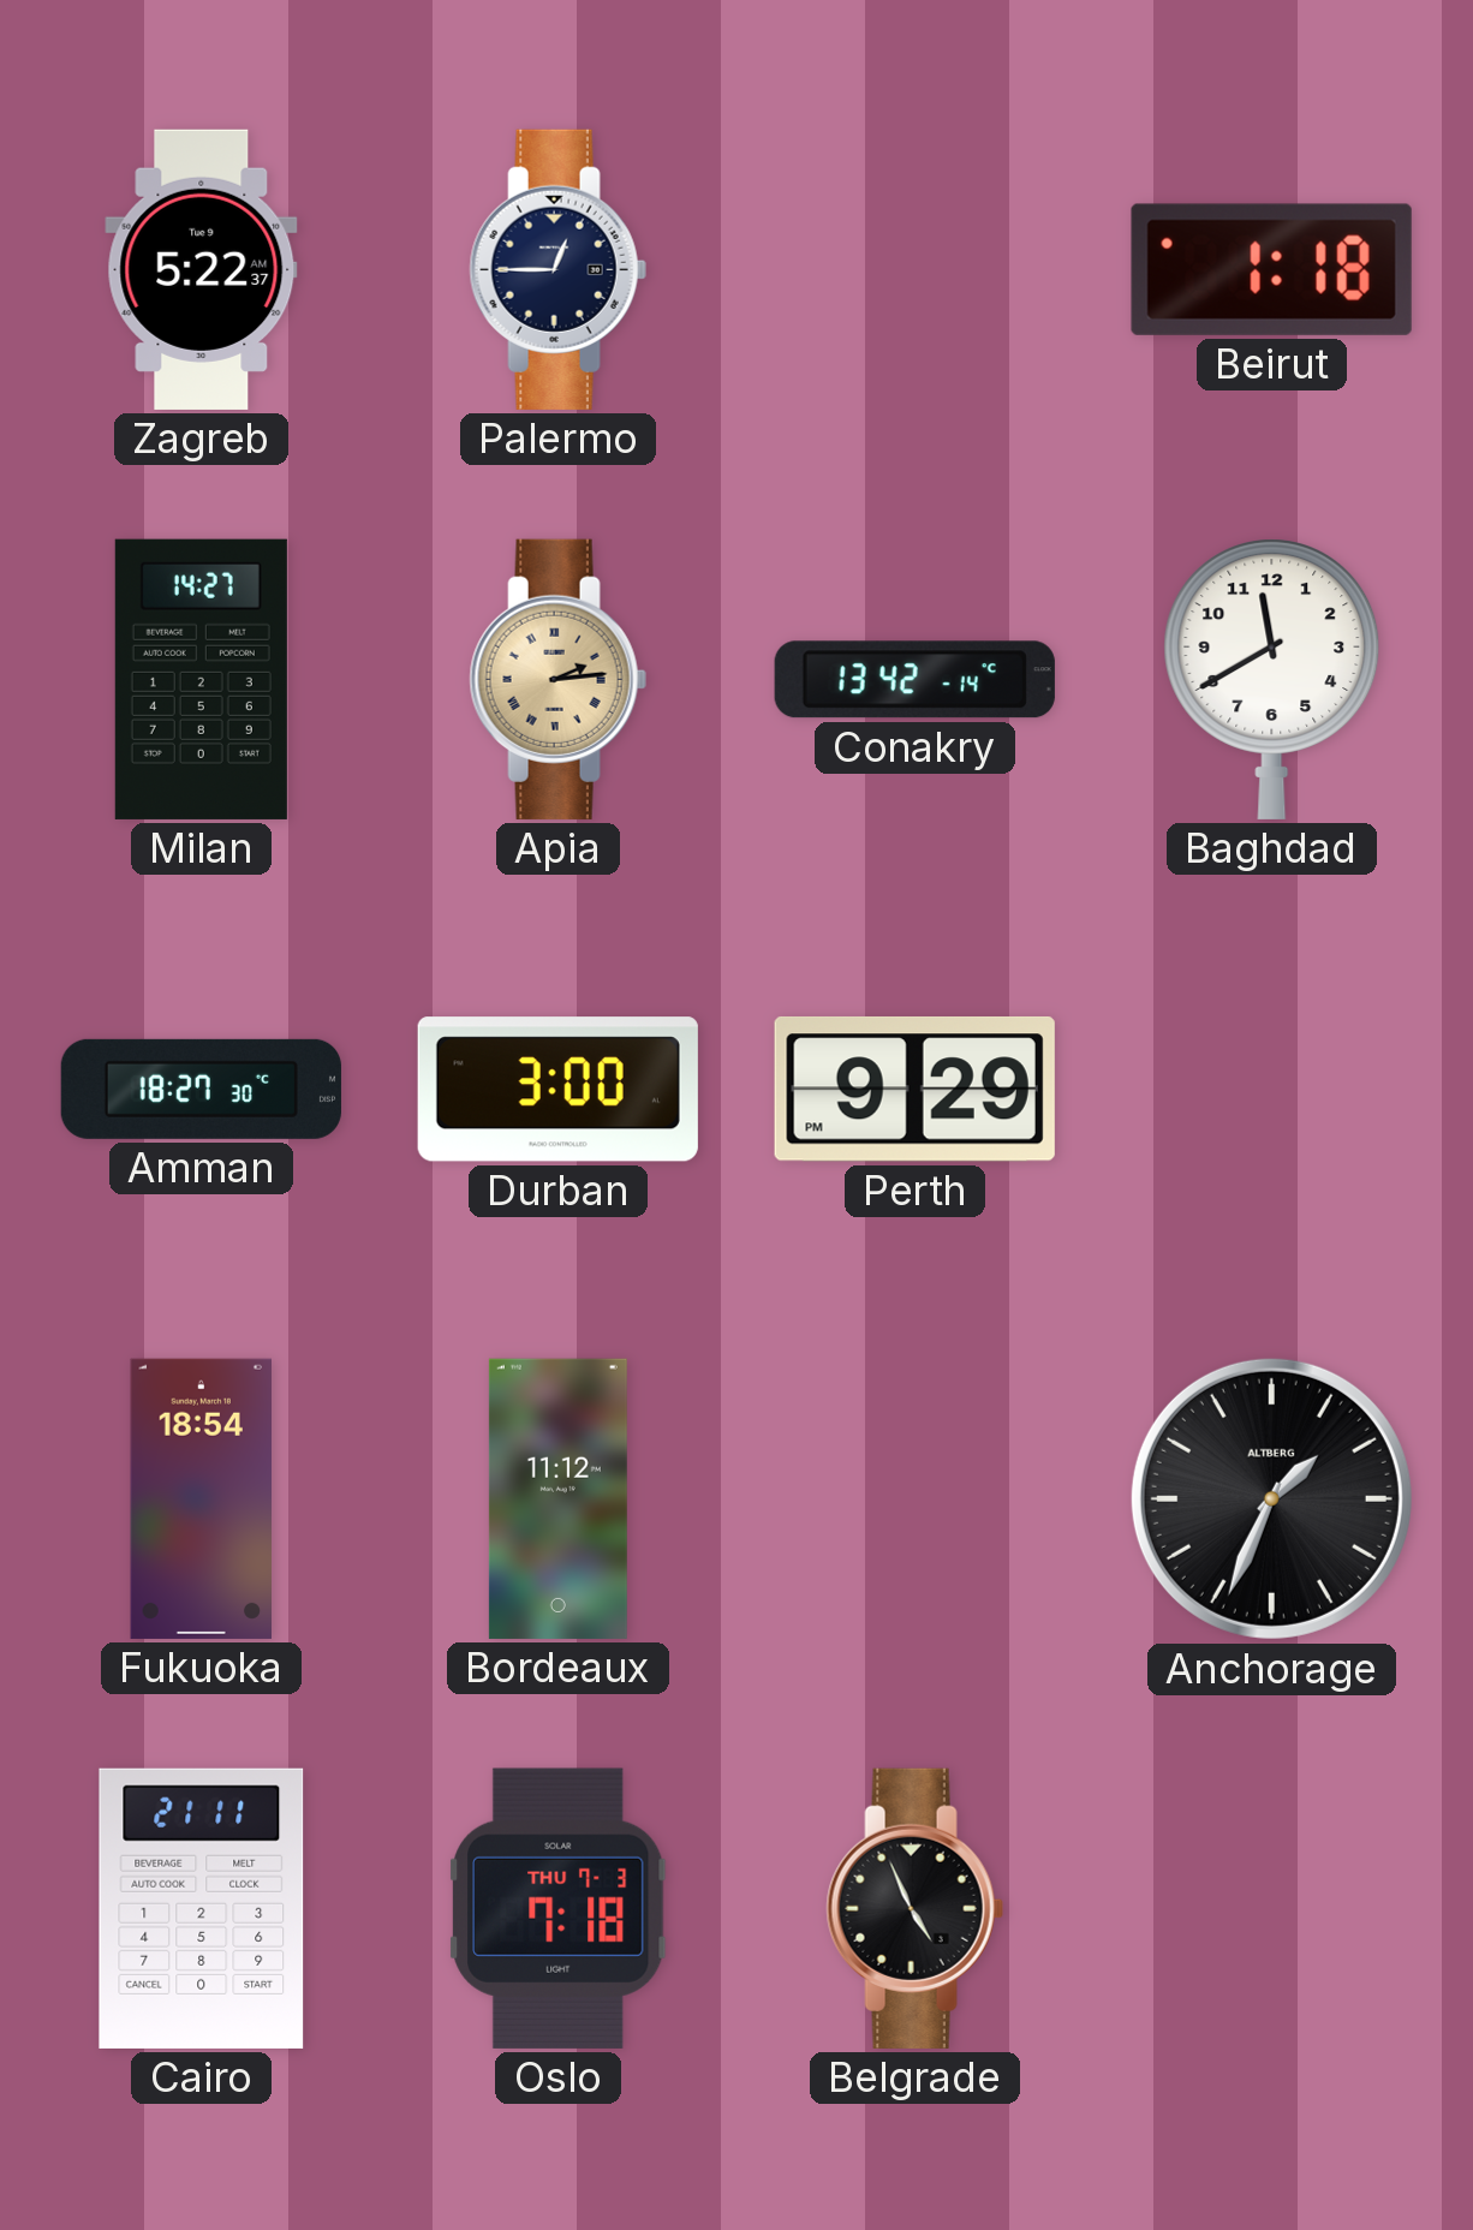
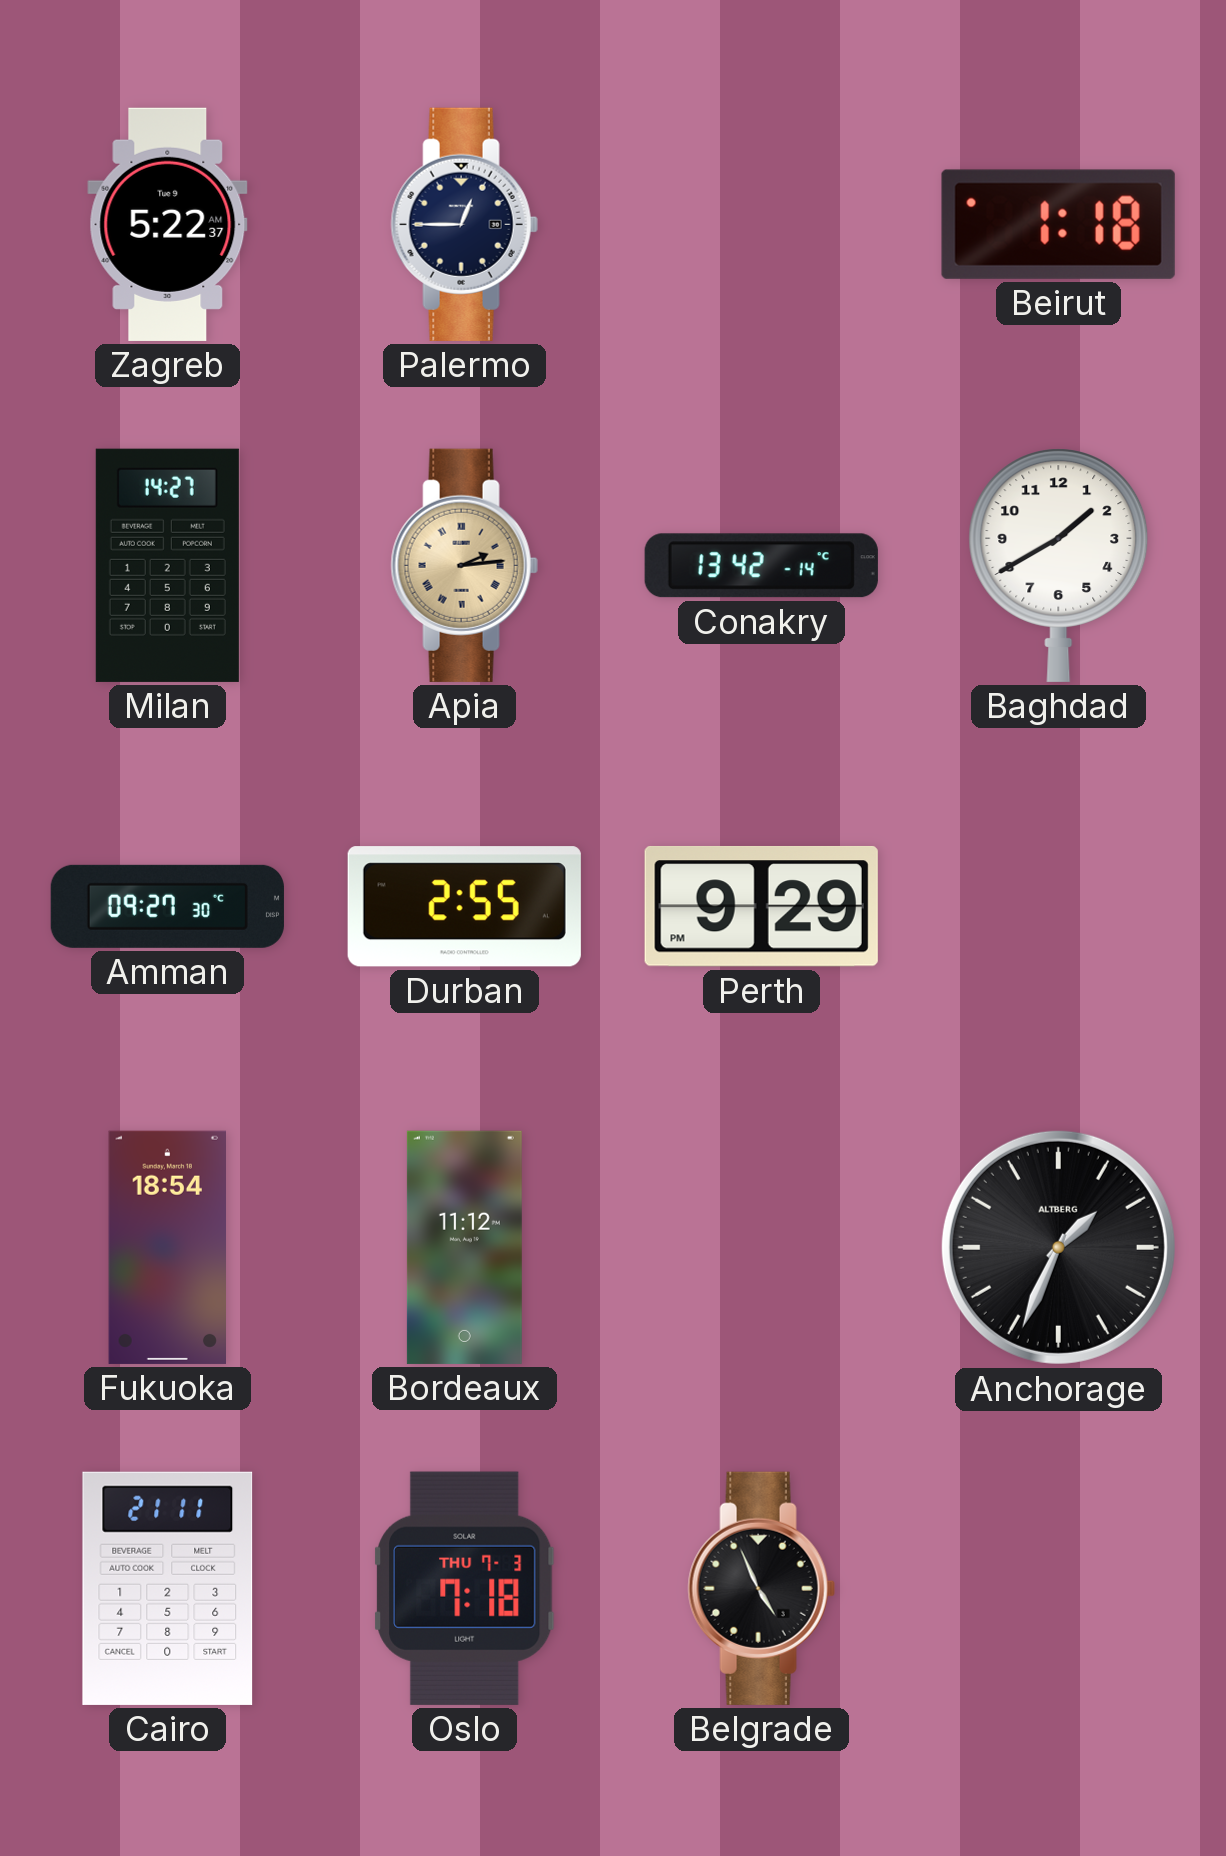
Baghdad: 11:40 -> 1:40 (1059, 565)
Amman: 18:27 -> 09:27 (167, 906)
Durban: 3:00 -> 2:55 (464, 907)
